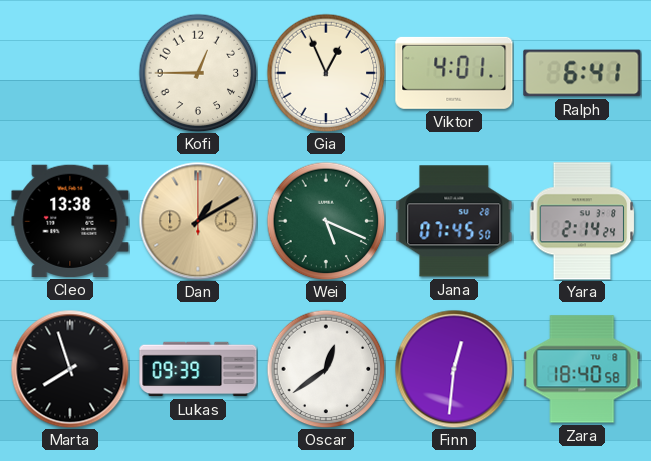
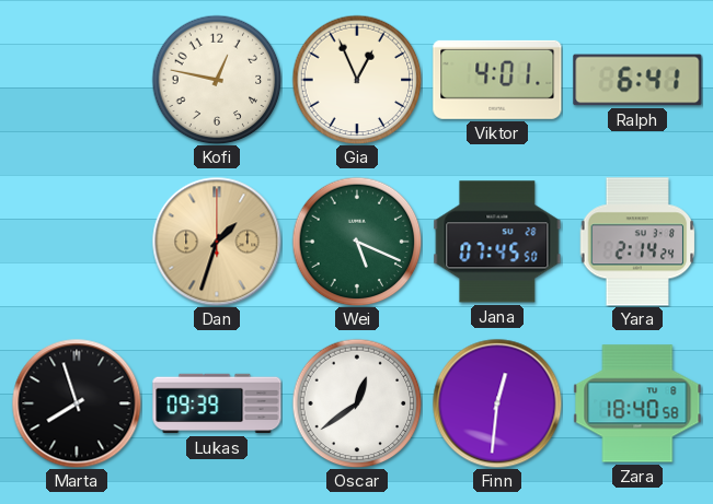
Kofi: 12:45 -> 12:47 (217, 80)
Cleo: 13:38 -> none (70, 221)
Dan: 1:10 -> 1:33 (217, 242)
